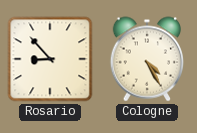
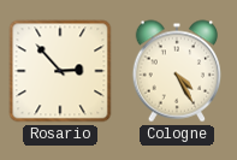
Rosario: 8:53 -> 2:53 (60, 71)
